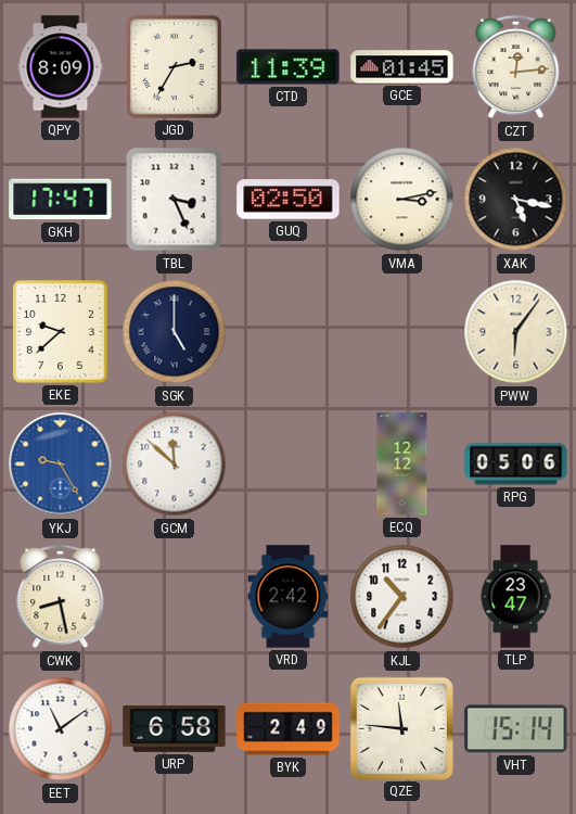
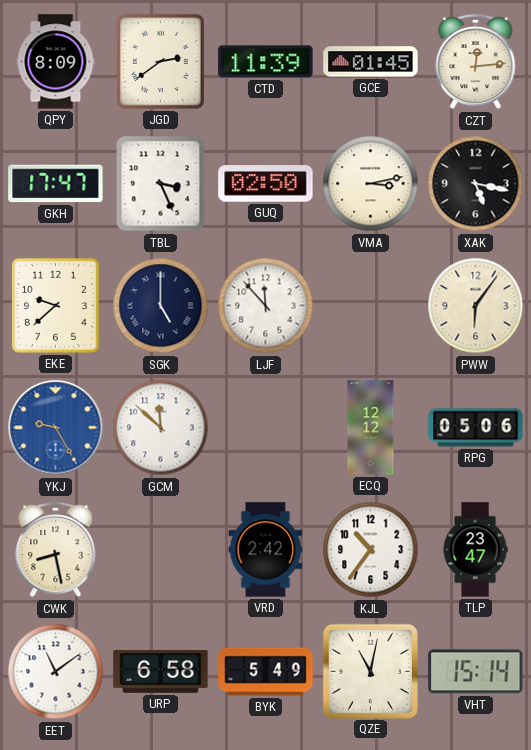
JGD: 2:35 -> 2:39 (160, 61)
LJF: none -> 11:53 (266, 306)
BYK: 2:49 -> 5:49 (266, 672)
QZE: 11:46 -> 11:02 (370, 671)
